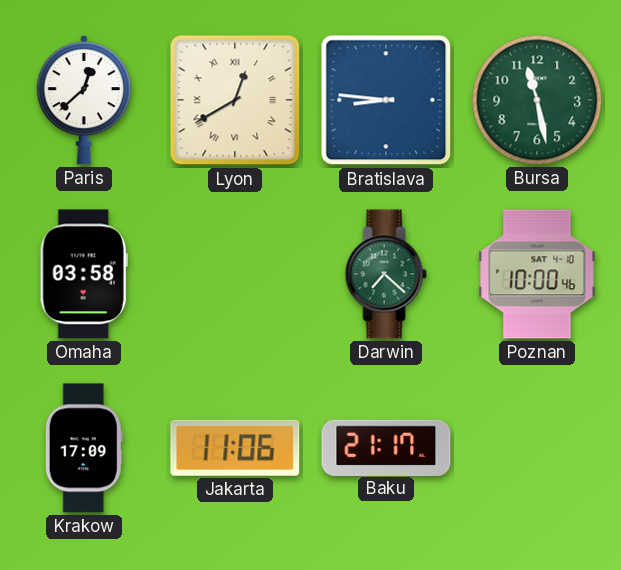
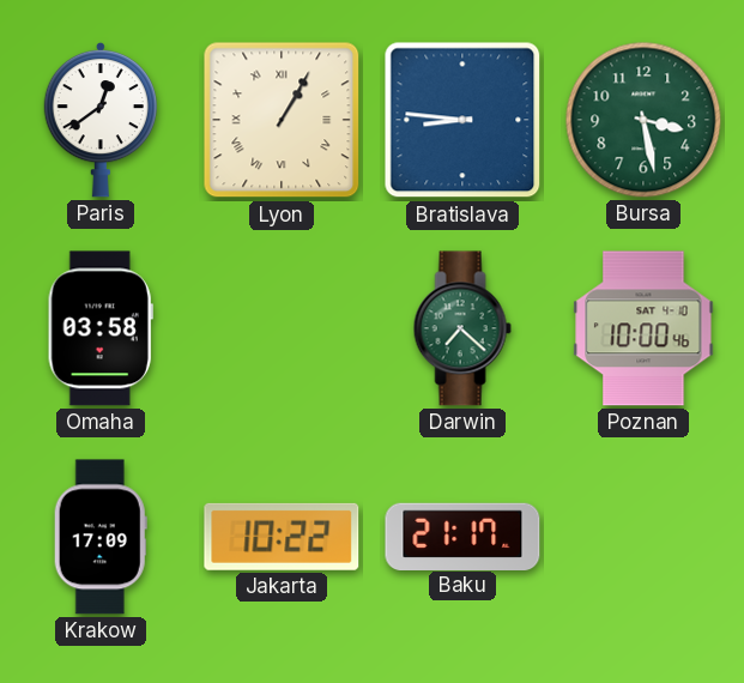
Paris: 12:38 -> 12:39 (99, 120)
Lyon: 12:40 -> 1:05 (282, 120)
Bursa: 11:28 -> 3:28 (643, 120)
Jakarta: 11:06 -> 10:22 (282, 537)
